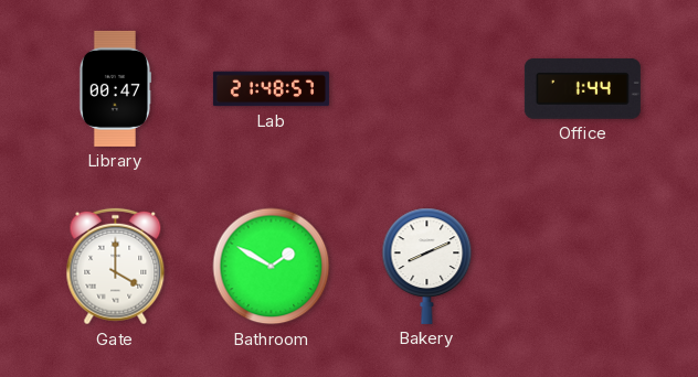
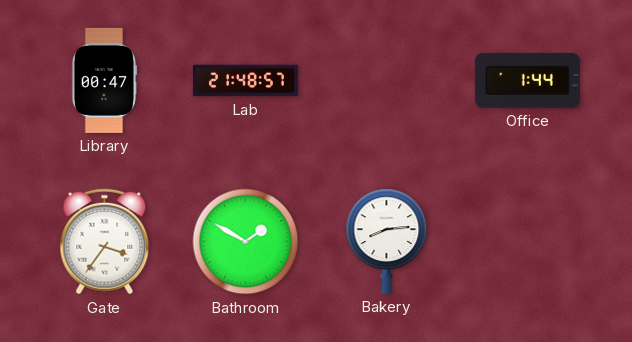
Gate: 4:00 -> 3:36 (105, 242)
Bakery: 8:11 -> 8:14 (387, 241)
